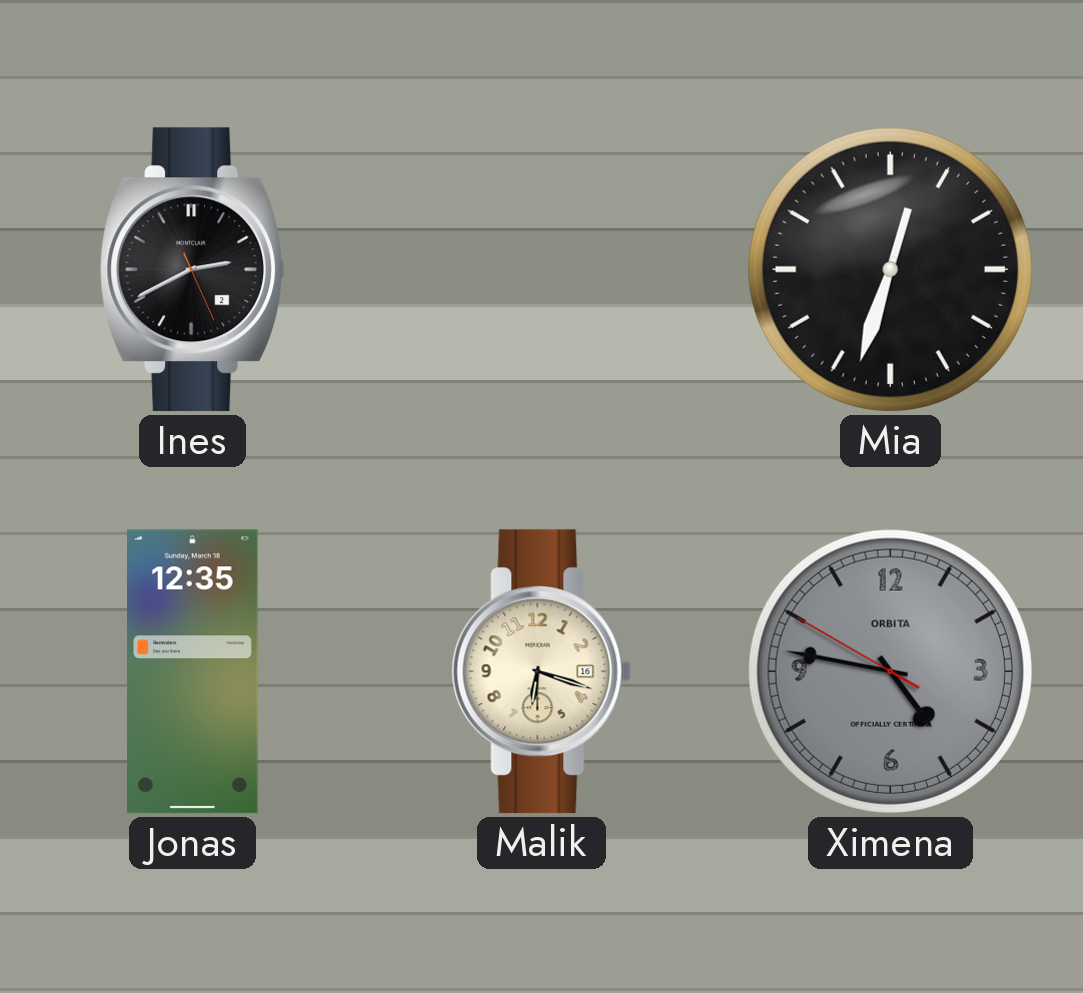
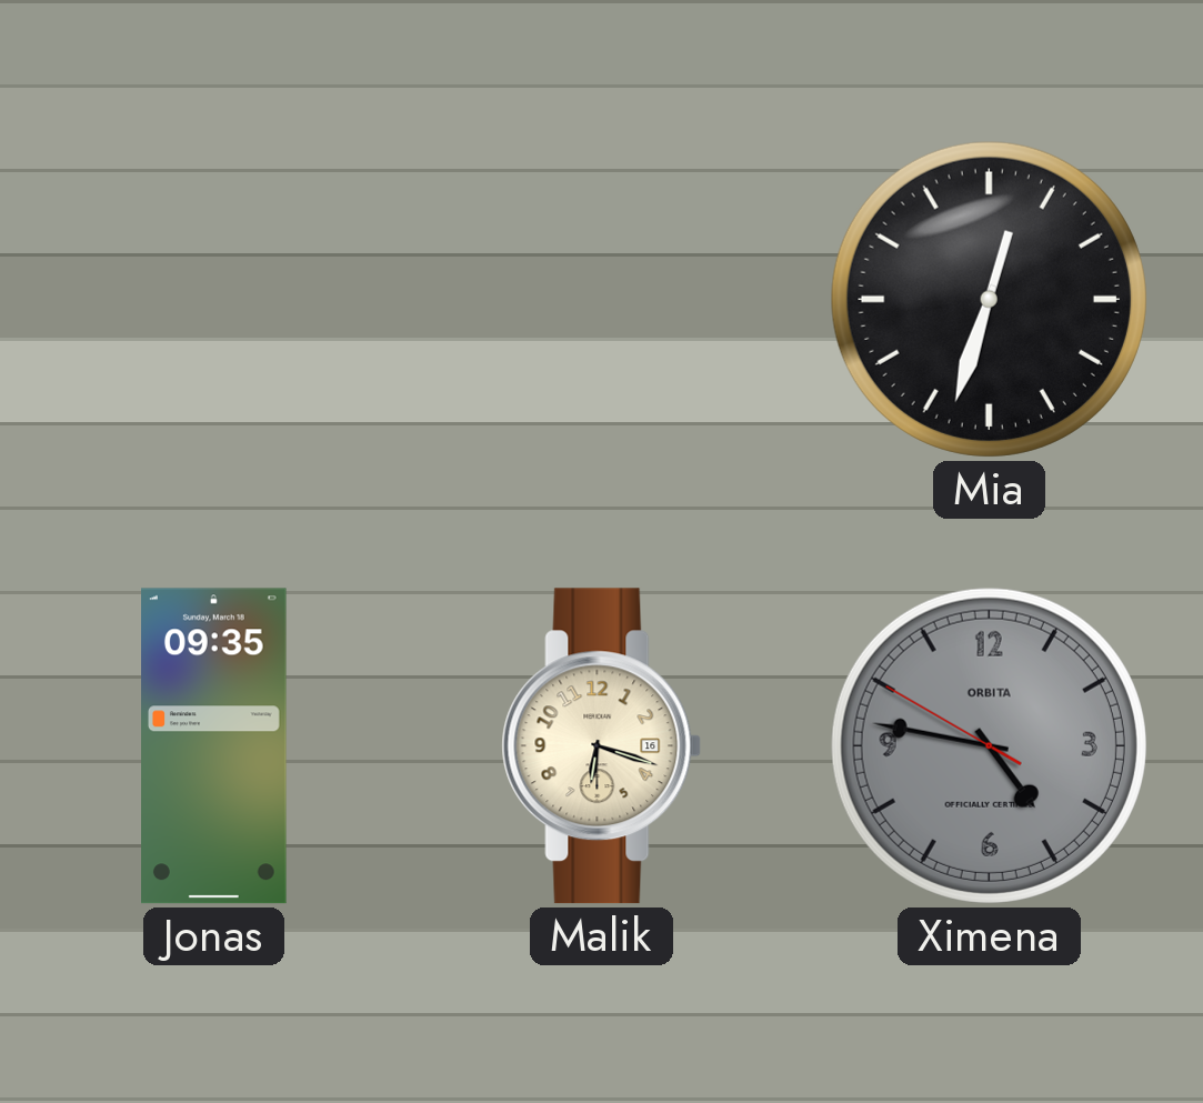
Ines: 2:40 -> none (193, 270)
Jonas: 12:35 -> 09:35 (214, 746)
